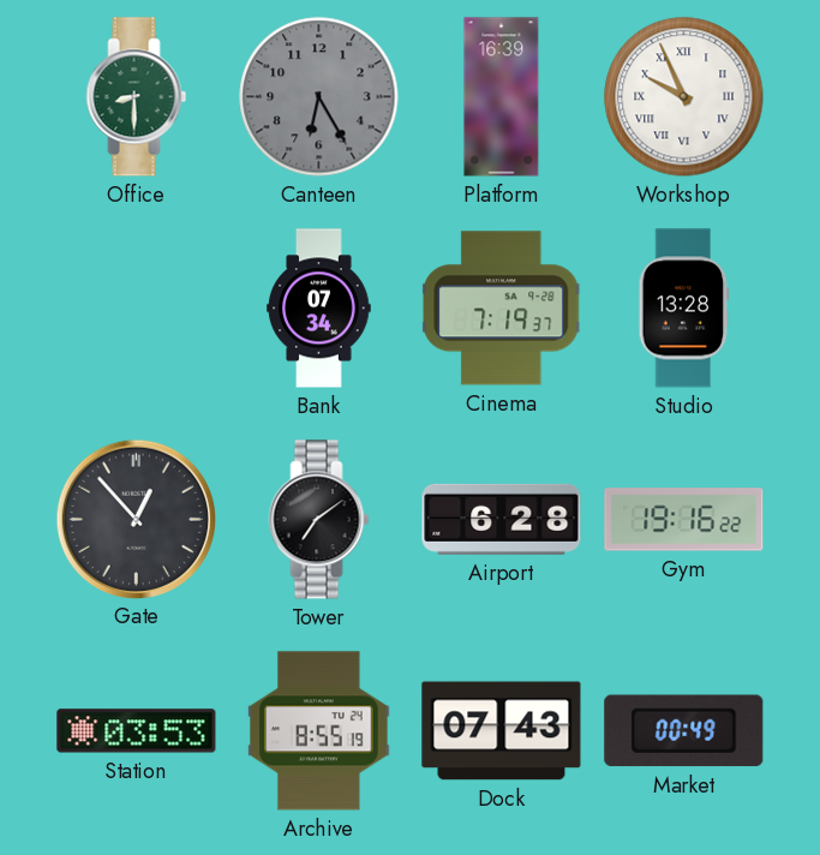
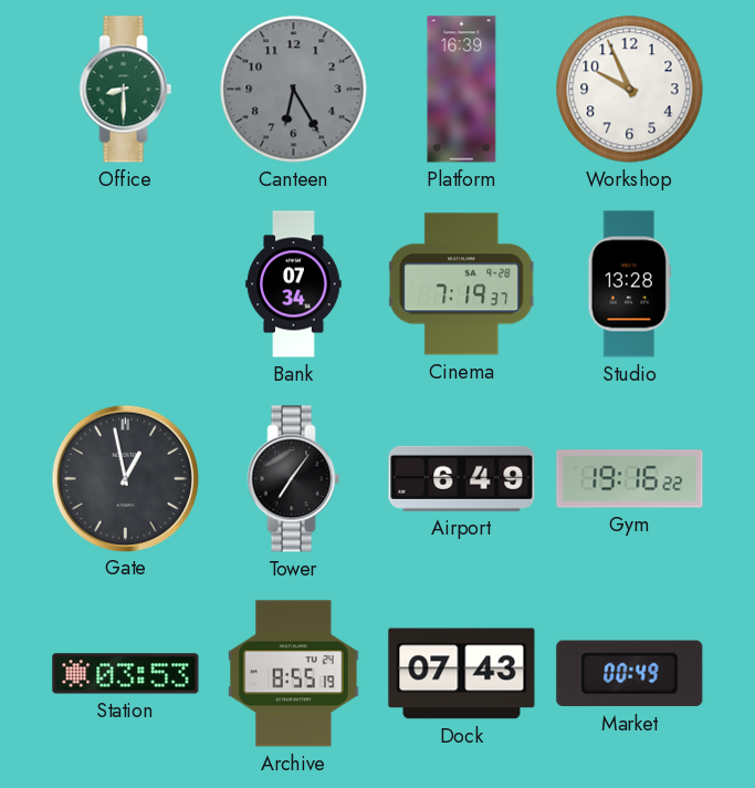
Workshop numerals: Roman -> Arabic (630, 90)
Gate: 12:53 -> 12:58 (125, 478)
Tower: 7:09 -> 7:06 (294, 479)
Airport: 6:28 -> 6:49 (462, 478)
